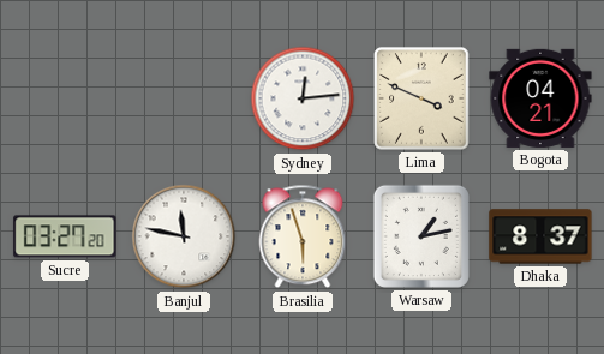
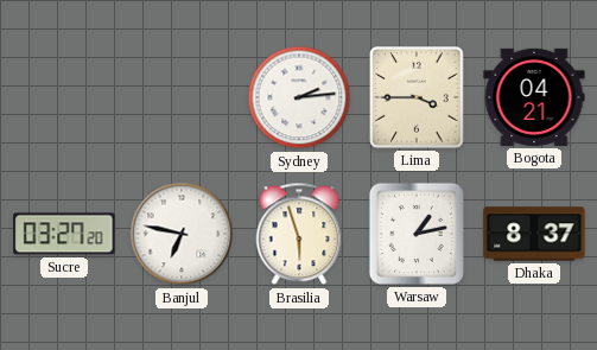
Sydney: 12:14 -> 2:14 (299, 97)
Lima: 3:49 -> 3:45 (417, 97)
Banjul: 11:47 -> 6:47 (182, 234)
